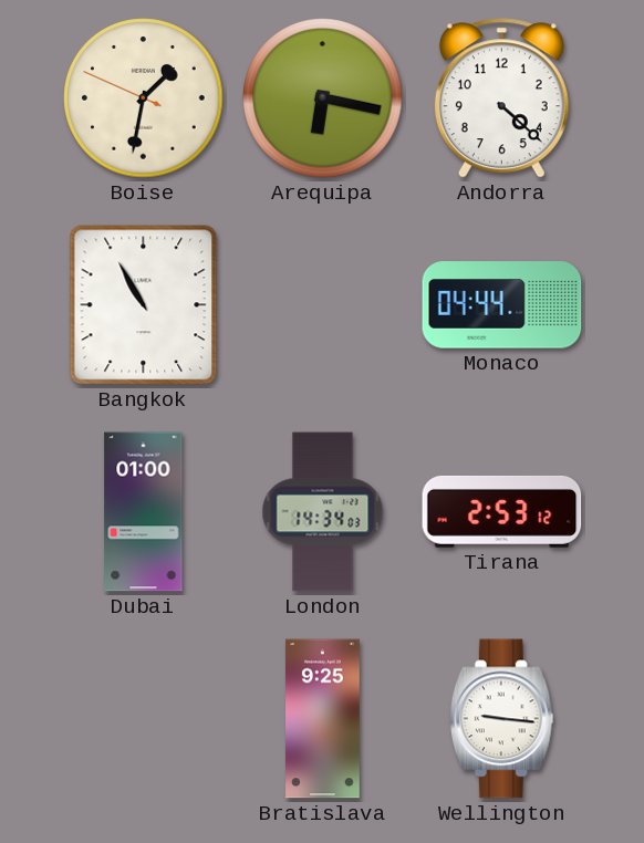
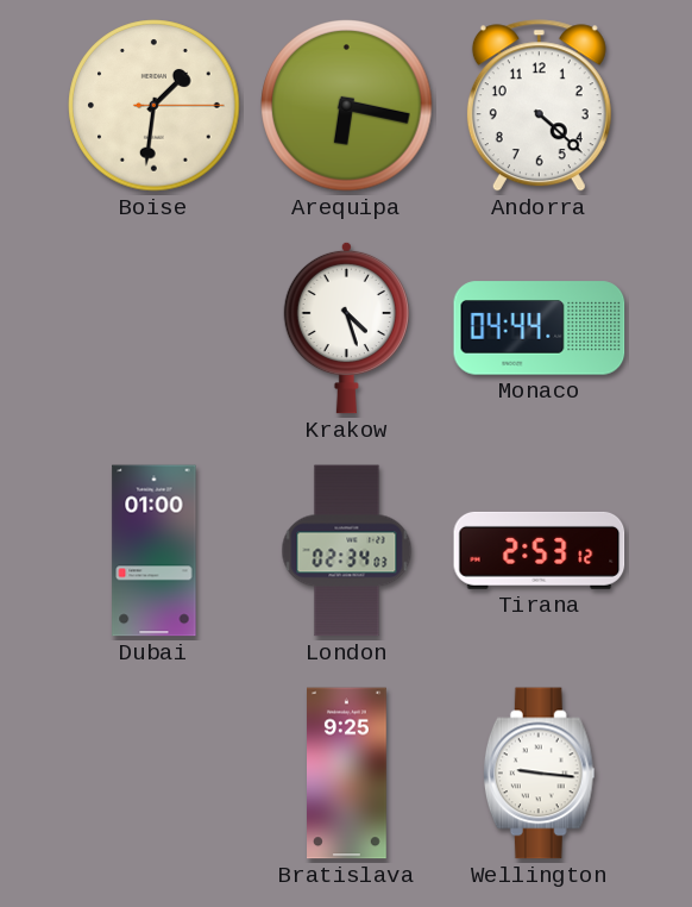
Boise: 1:31:49 -> 1:31:15 (155, 106)
Bangkok: 10:55 -> none (144, 305)
Krakow: none -> 4:27 (346, 327)
London: 14:34 -> 02:34 (347, 551)
